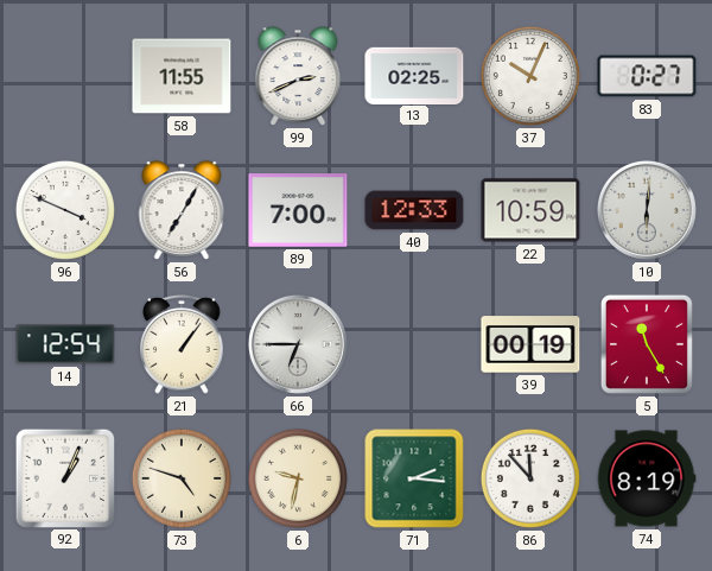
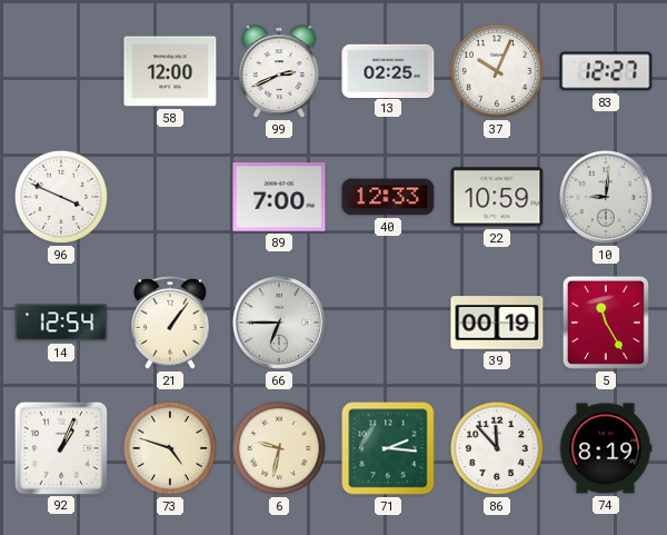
58: 11:55 -> 12:00 (170, 71)
83: 0:27 -> 12:27 (606, 71)
56: 7:05 -> none (182, 210)
10: 6:01 -> 9:01 (606, 197)
